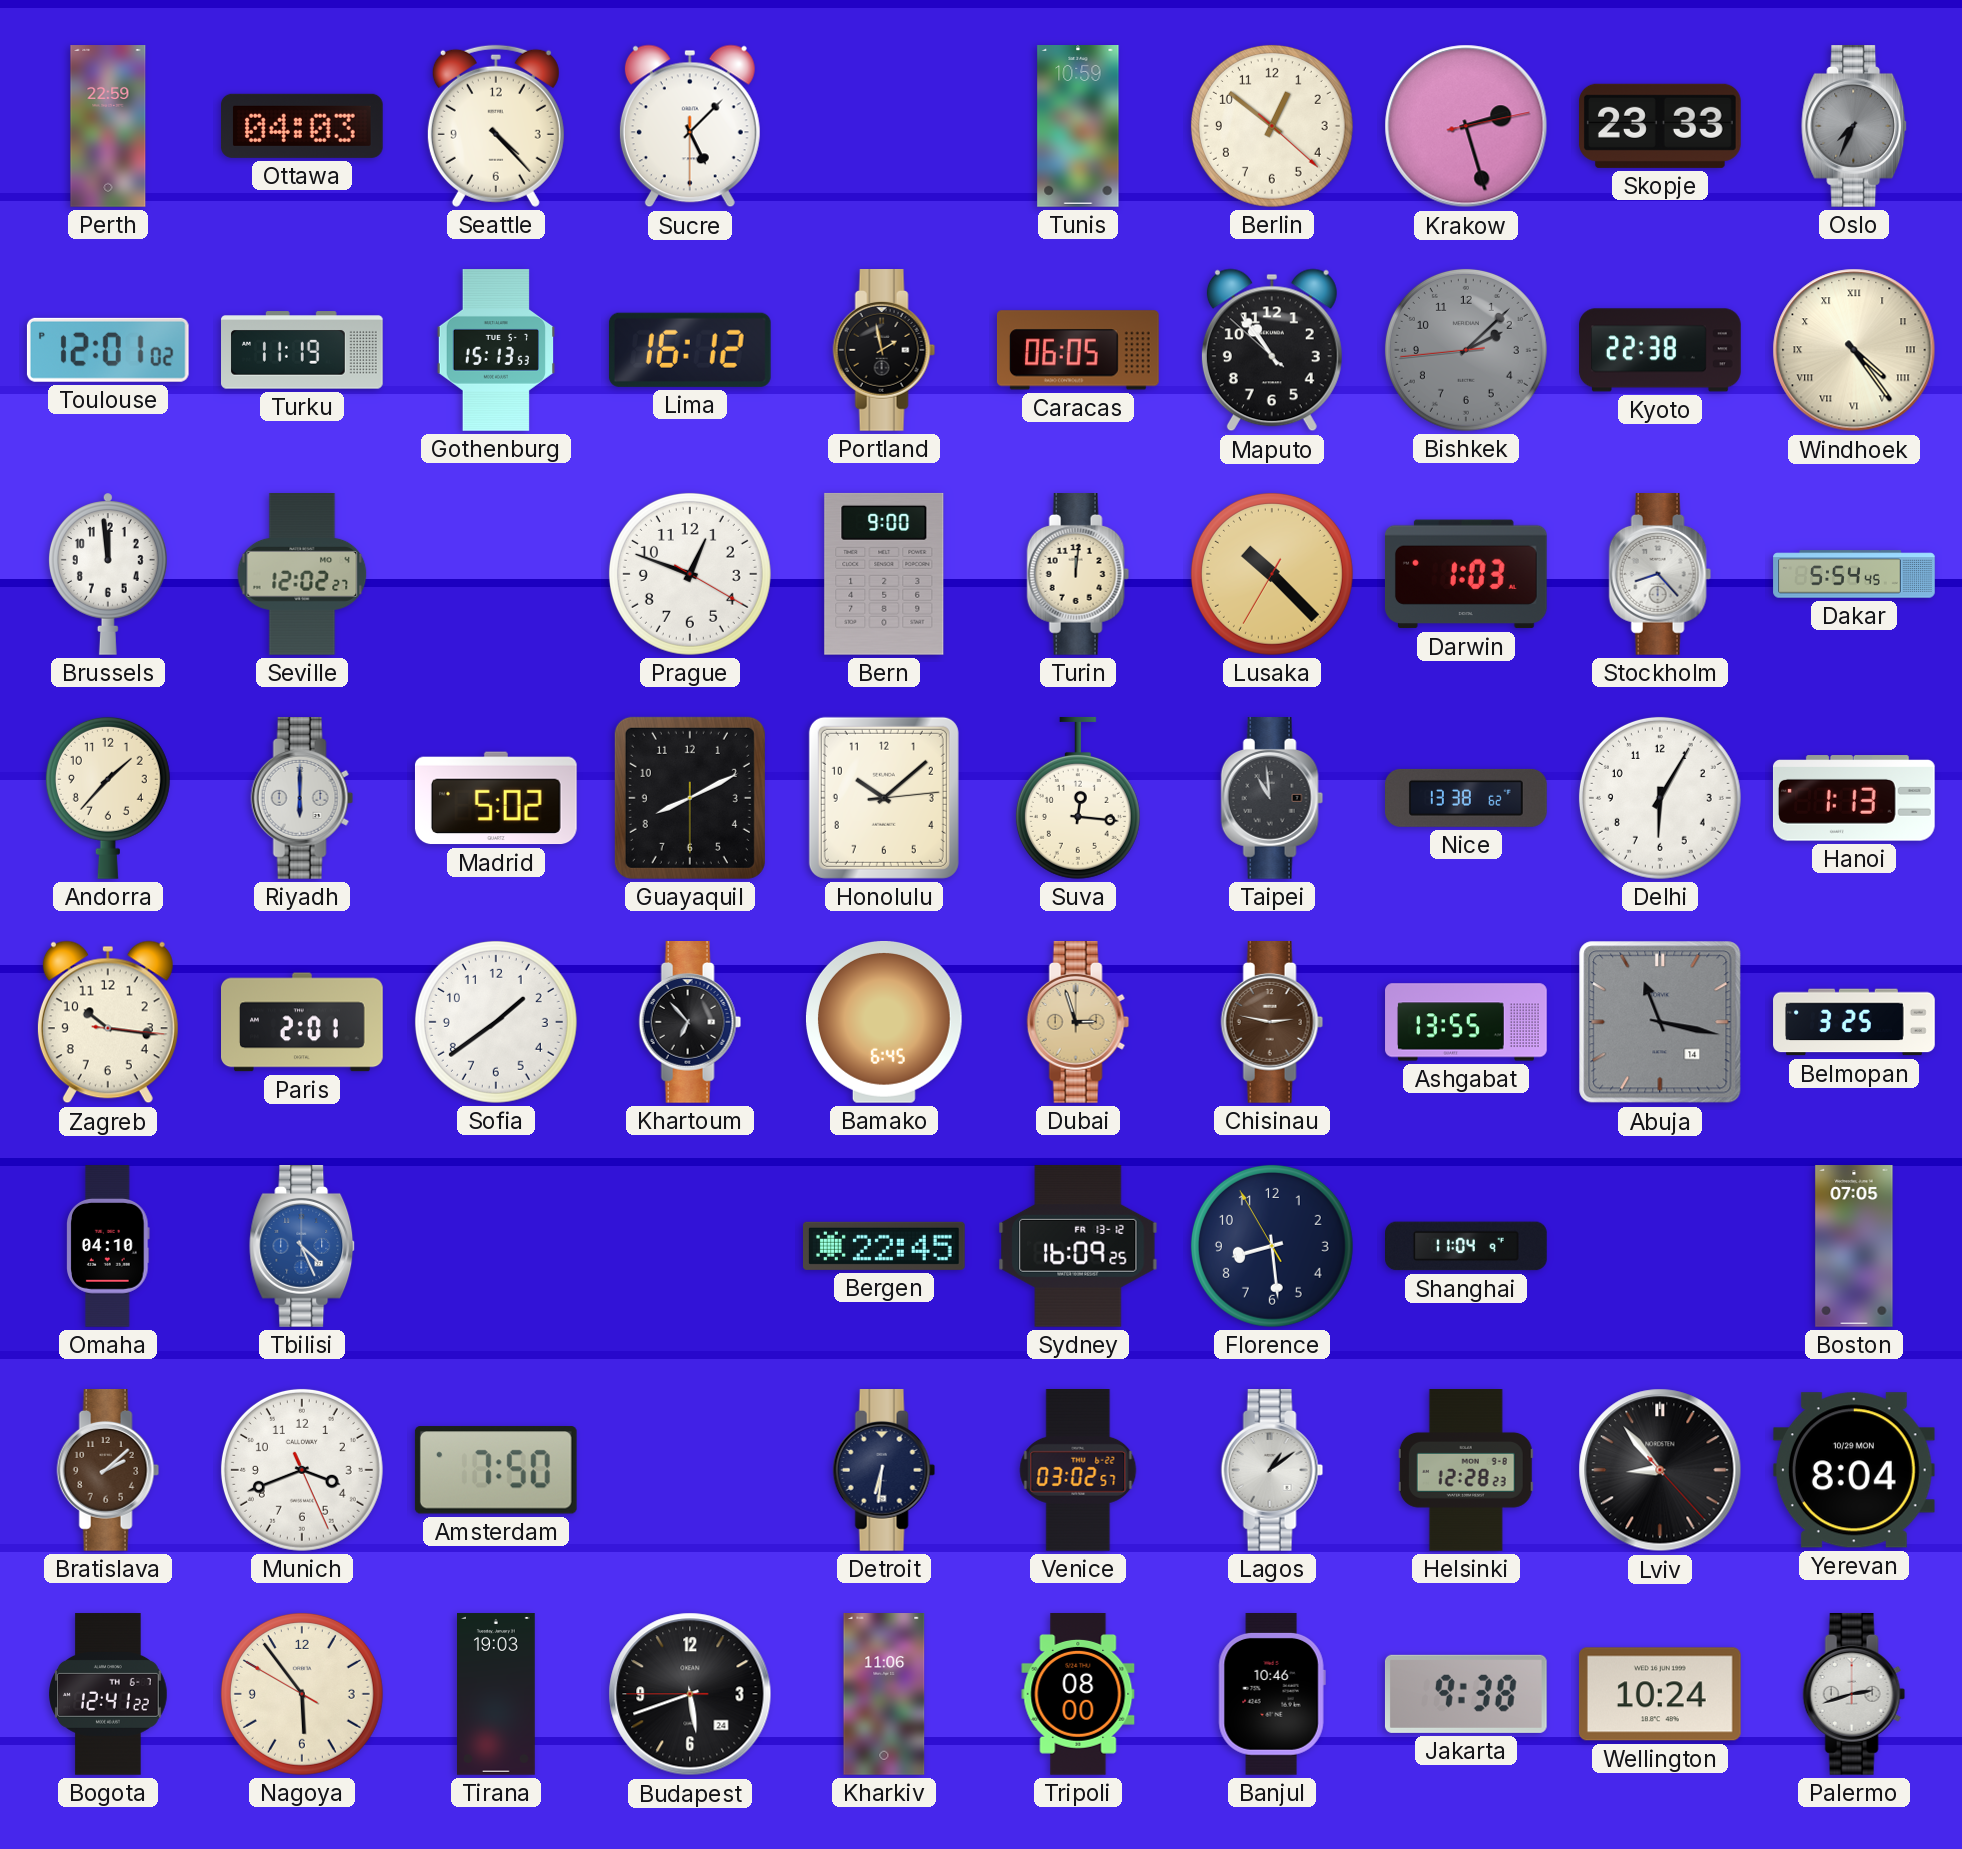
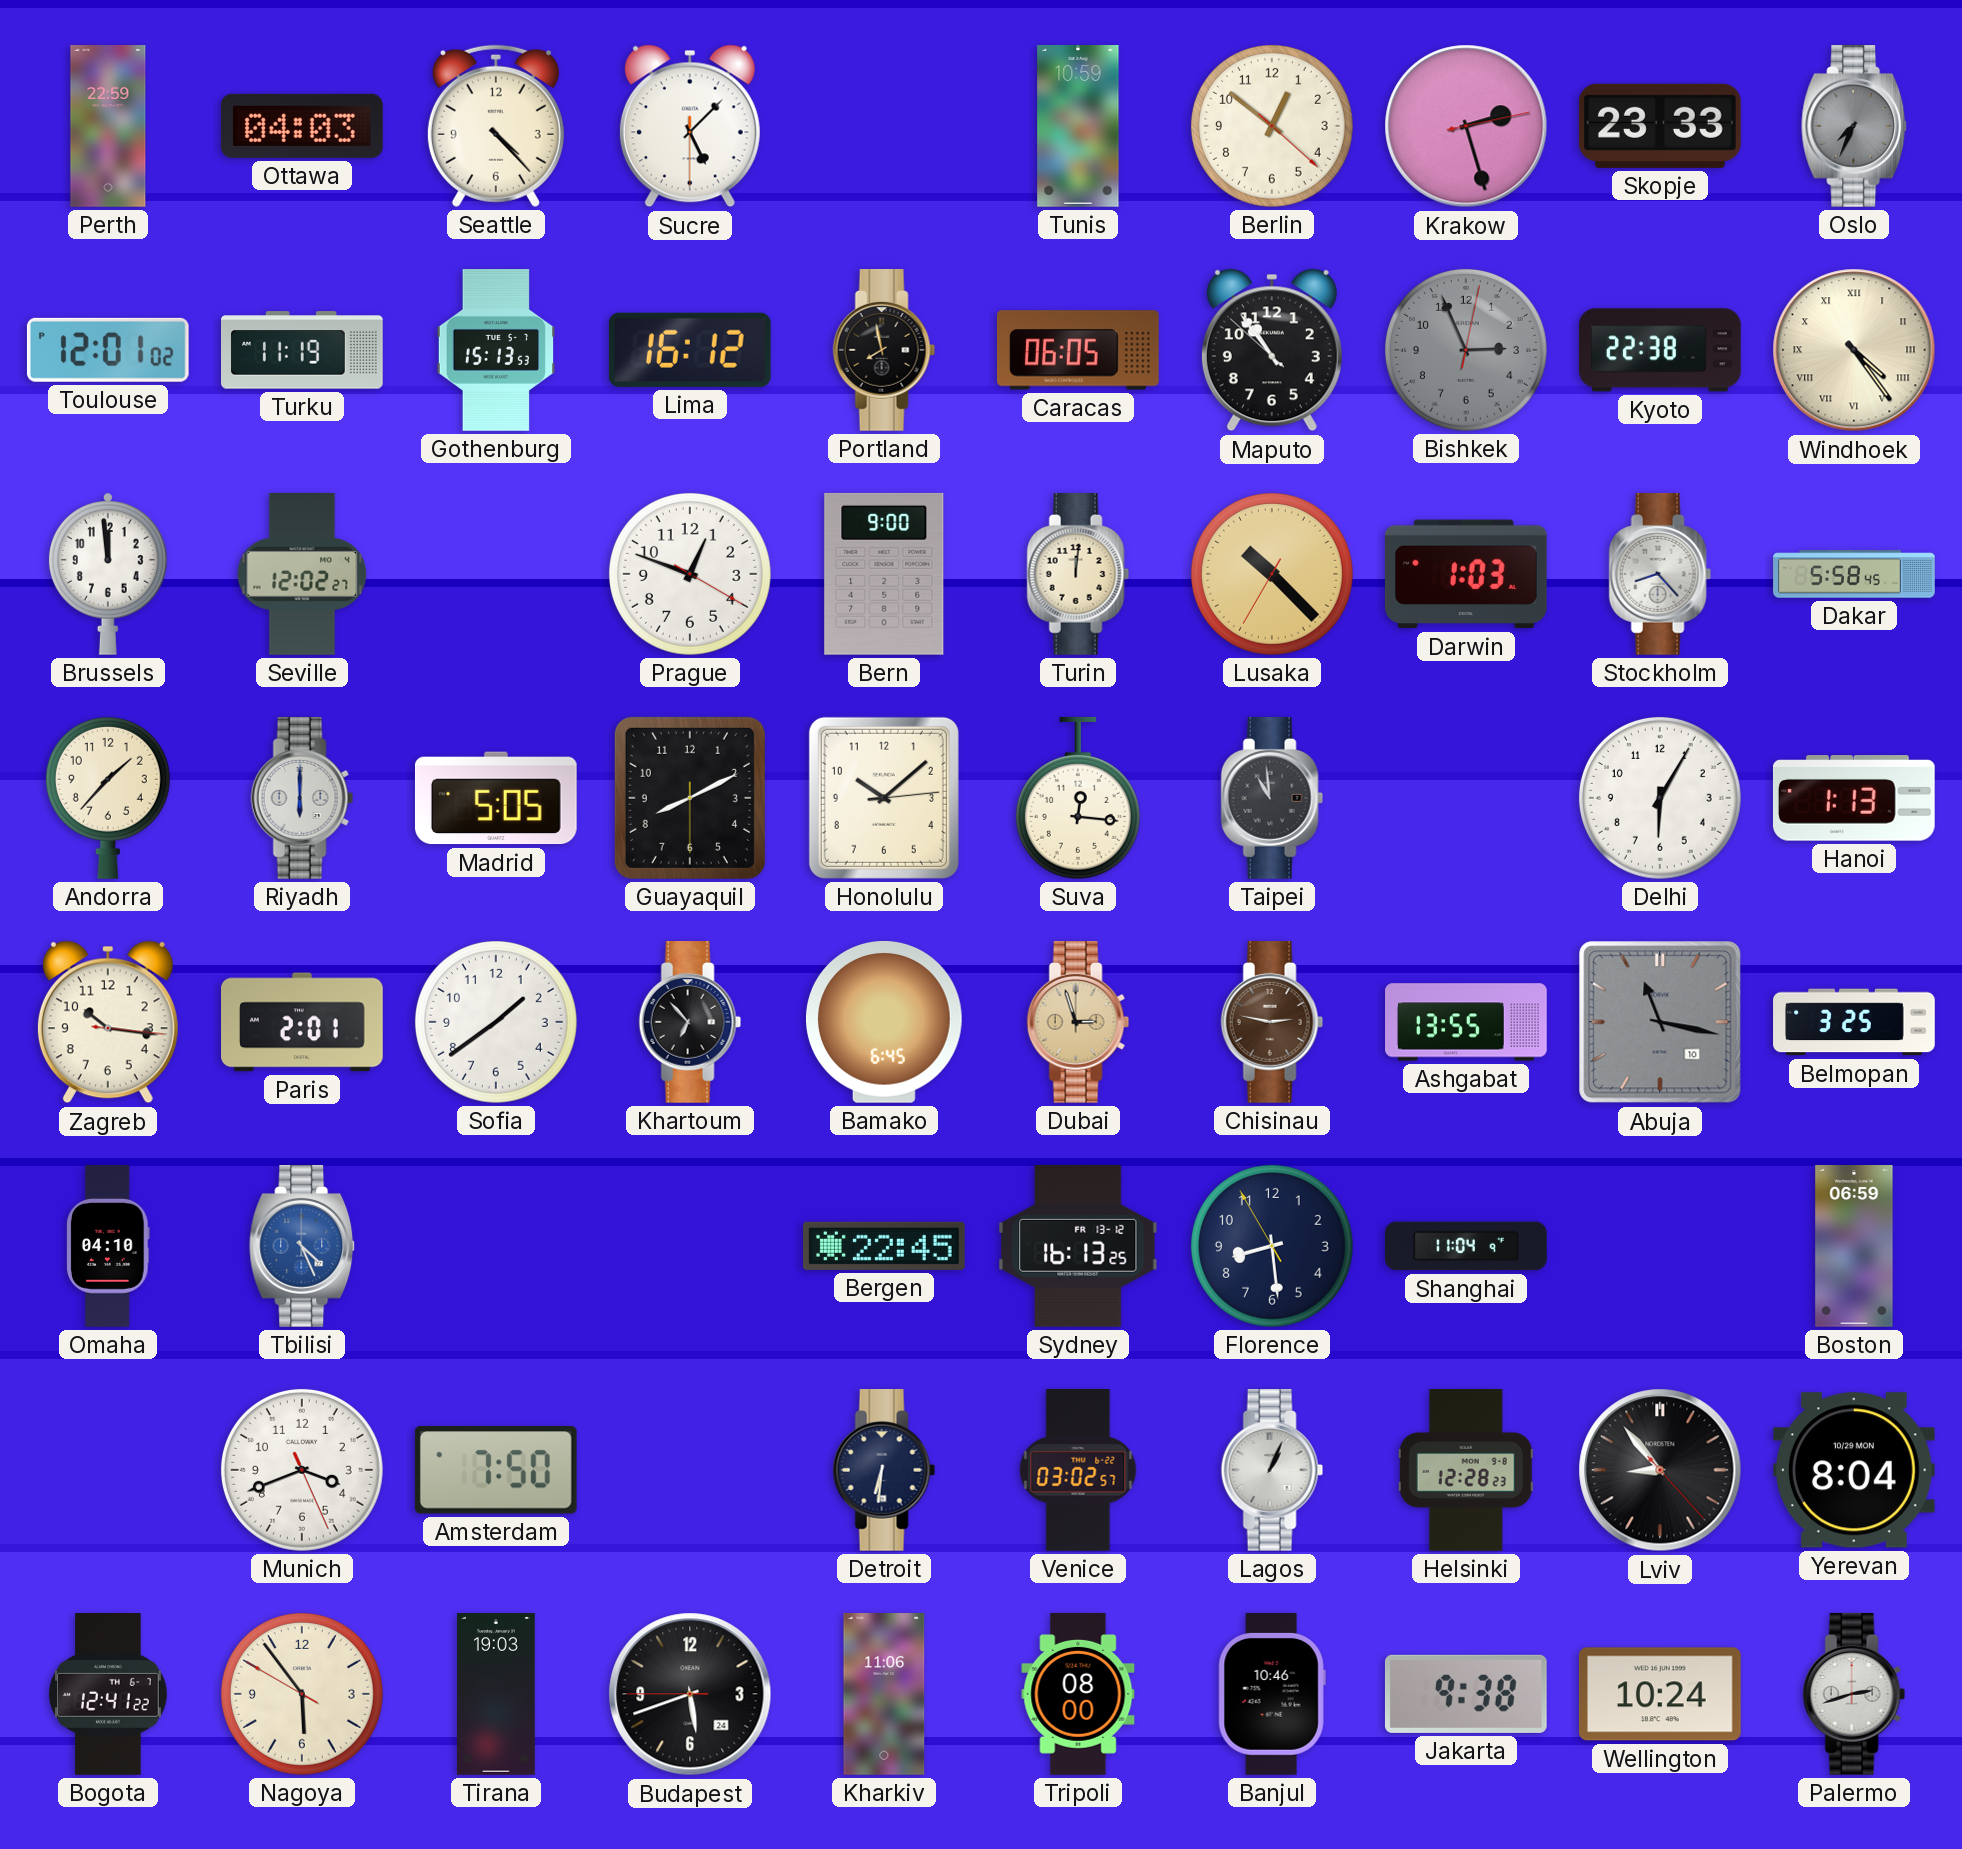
Portland: 1:58 -> 7:58 (884, 351)
Bishkek: 2:07 -> 2:56 (1466, 350)
Dakar: 5:54 -> 5:58 (1854, 574)
Madrid: 5:02 -> 5:05 (496, 798)
Nice: 13:38 -> none (1467, 798)
Abuja date: 14 -> 10 (1660, 1022)
Sydney: 16:09 -> 16:13 (1078, 1246)
Boston: 07:05 -> 06:59 (1854, 1246)
Bratislava: 2:08 -> none (108, 1471)
Lagos: 1:09 -> 1:04 (1272, 1471)
